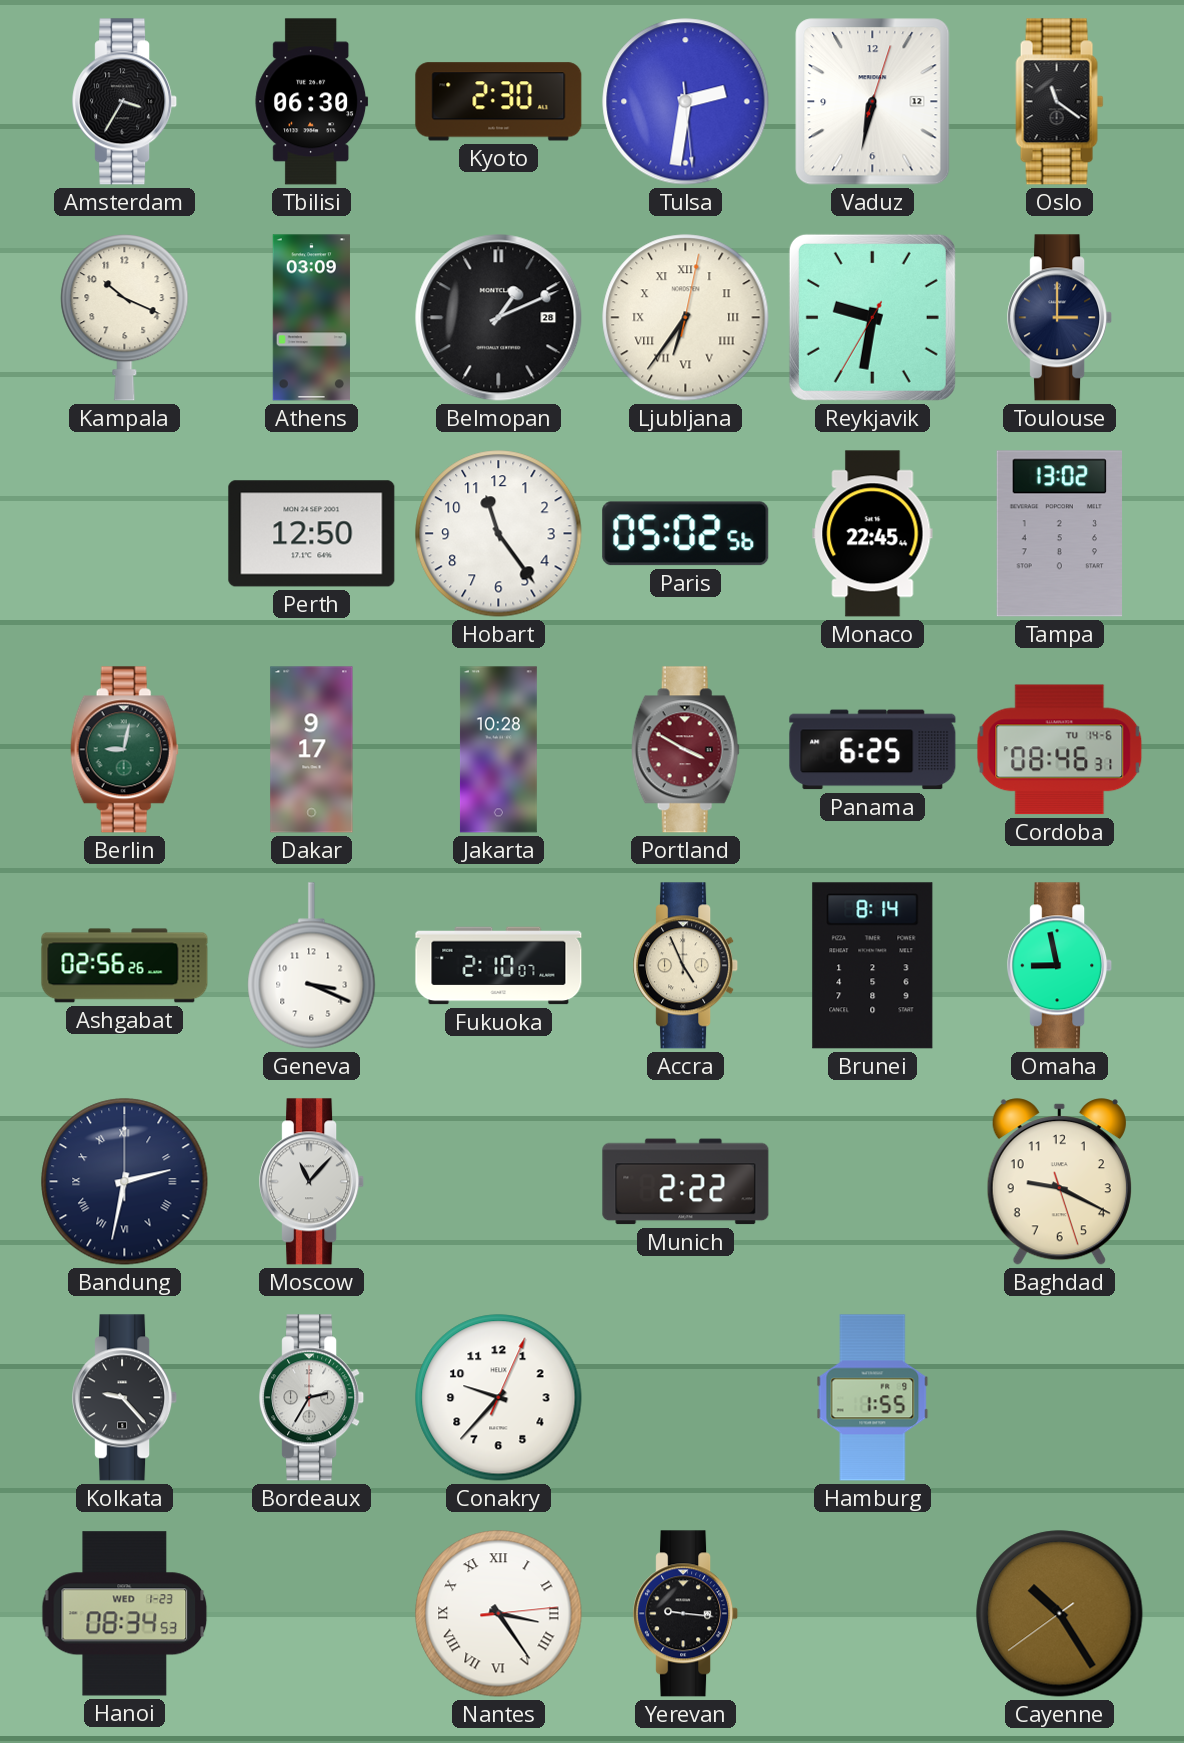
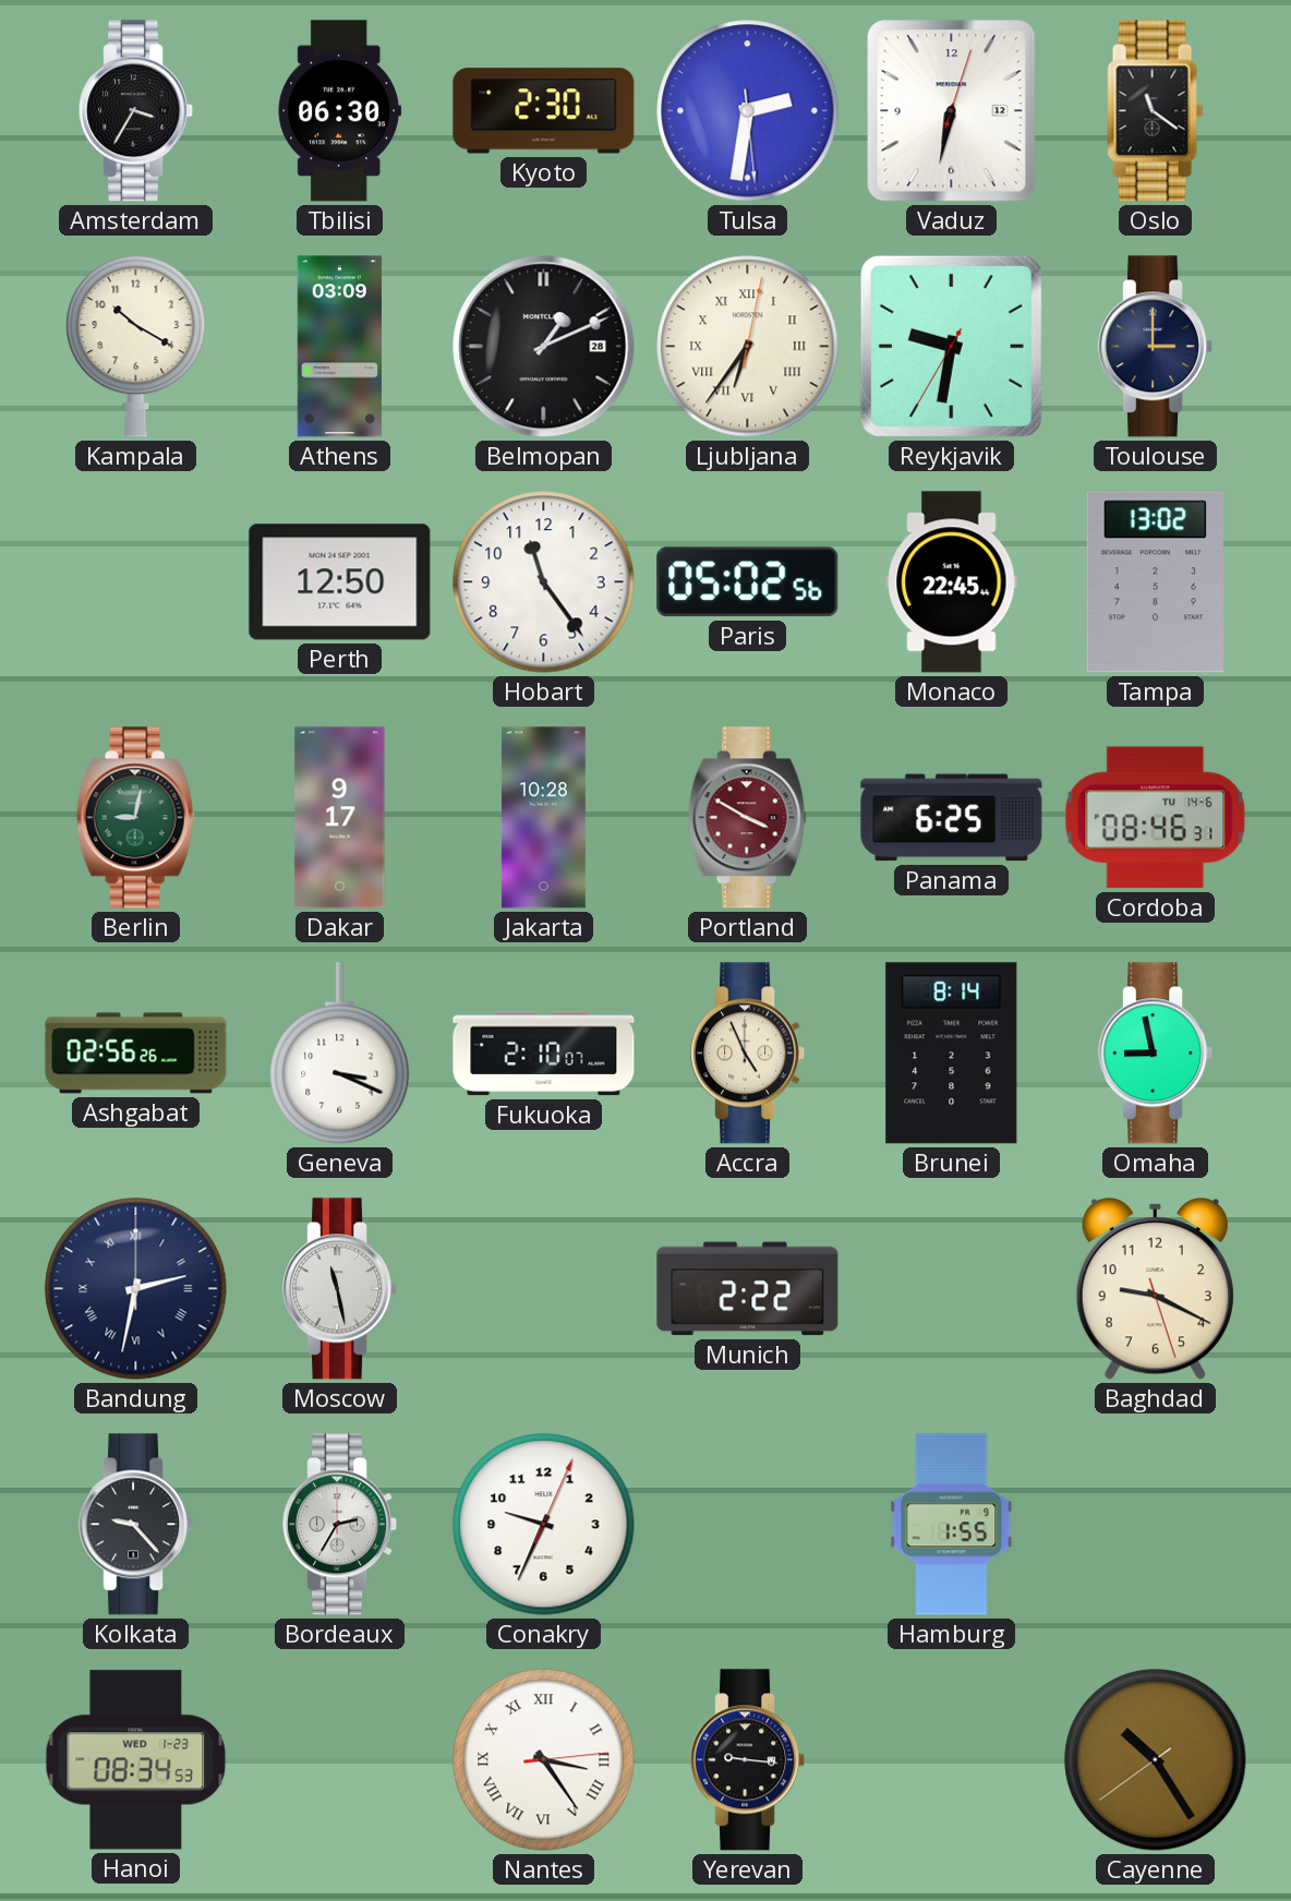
Kampala: 10:19 -> 10:20 (136, 347)
Moscow: 11:07 -> 11:28 (340, 1289)
Conakry: 9:37 -> 9:34 (544, 1525)
